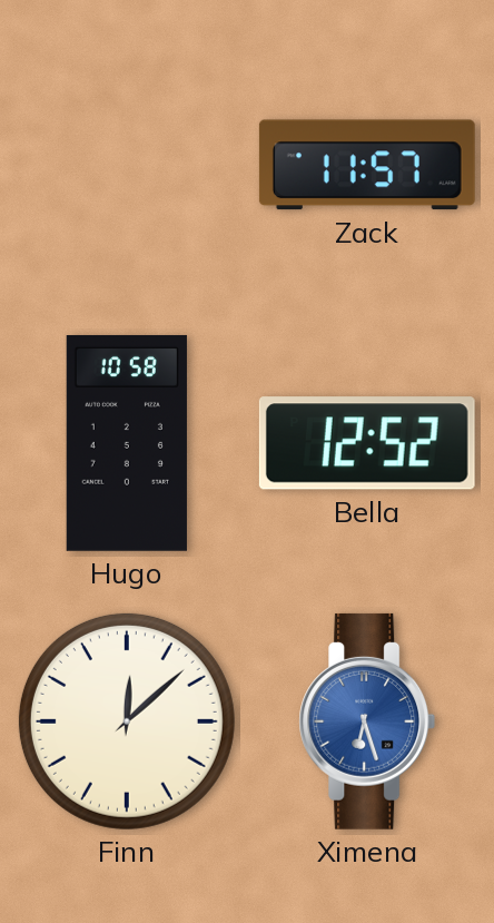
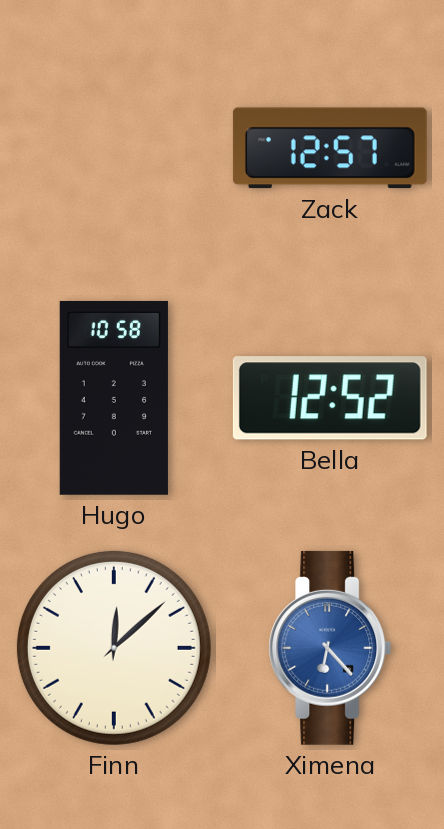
Zack: 11:57 -> 12:57 (330, 148)
Ximena: 6:27 -> 6:23 (330, 648)
